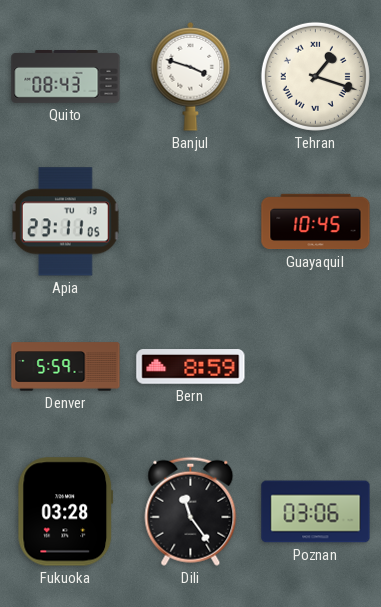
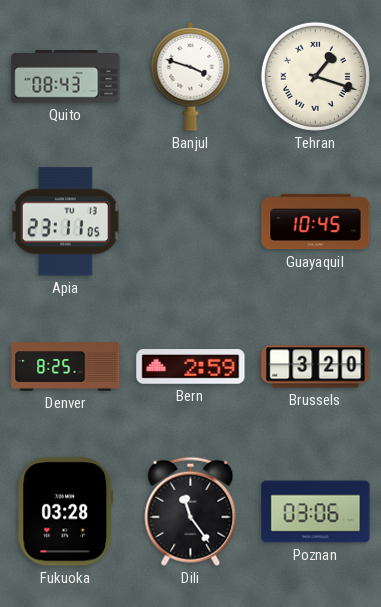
Denver: 5:59 -> 8:25 (66, 367)
Bern: 8:59 -> 2:59 (191, 367)
Brussels: none -> 3:20 (316, 367)
